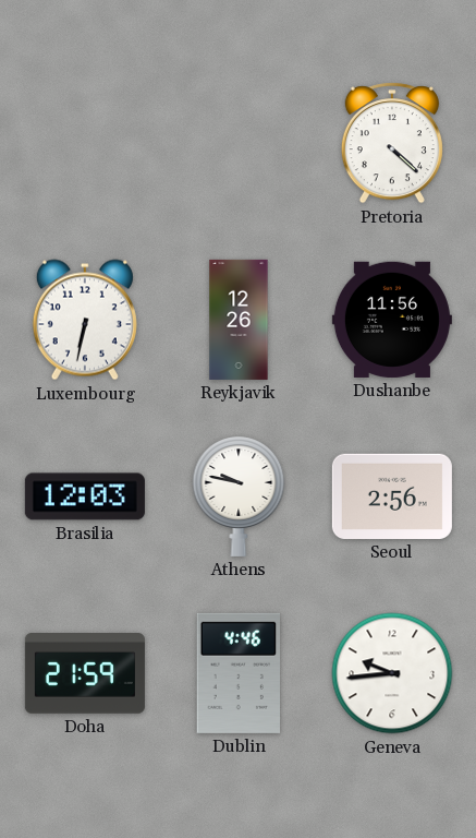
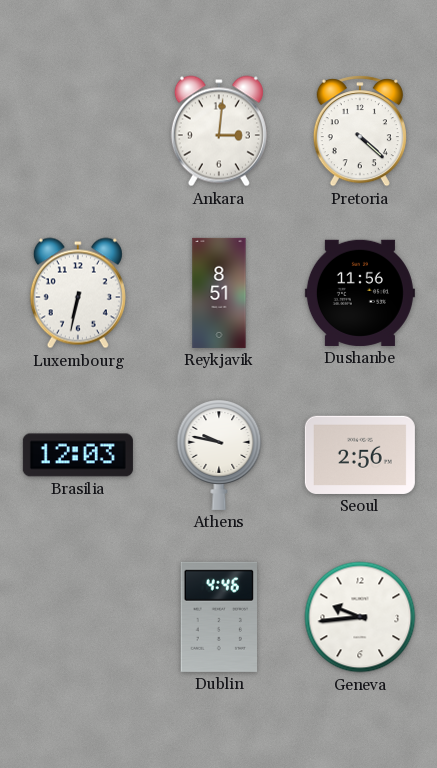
Ankara: none -> 3:01 (219, 131)
Reykjavik: 12:26 -> 8:51 (219, 293)
Doha: 21:59 -> none (85, 674)
